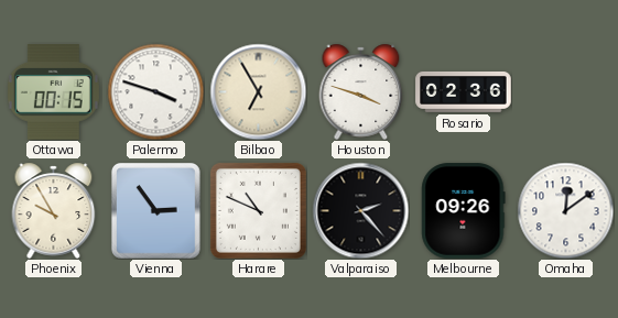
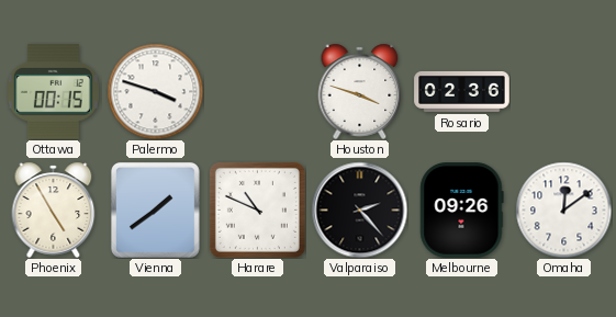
Bilbao: 6:55 -> none (258, 91)
Phoenix: 9:55 -> 4:55 (54, 210)
Vienna: 2:54 -> 1:39 (155, 210)
